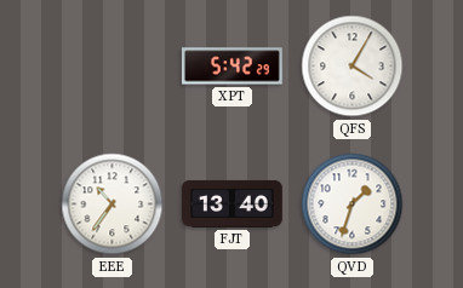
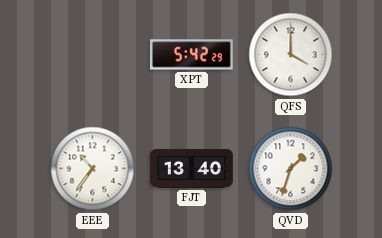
QFS: 4:05 -> 4:00 (291, 55)
